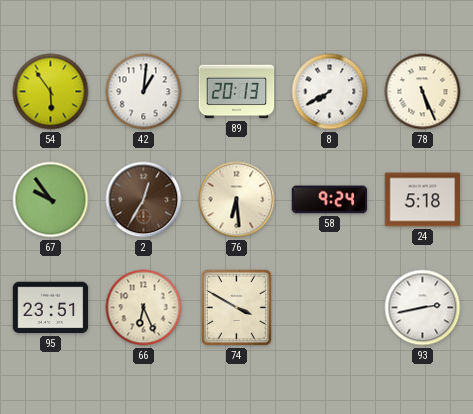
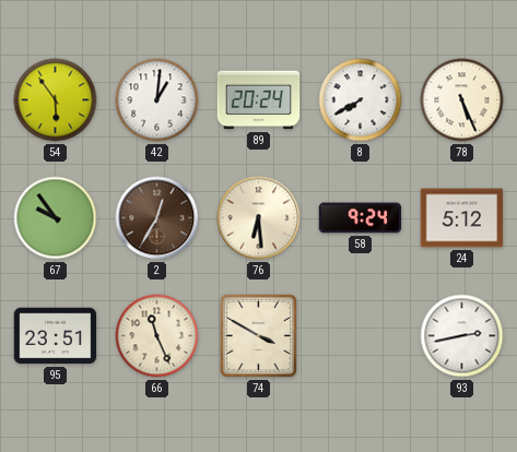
89: 20:13 -> 20:24 (259, 100)
24: 5:18 -> 5:12 (462, 218)
66: 6:26 -> 11:26 (157, 336)
